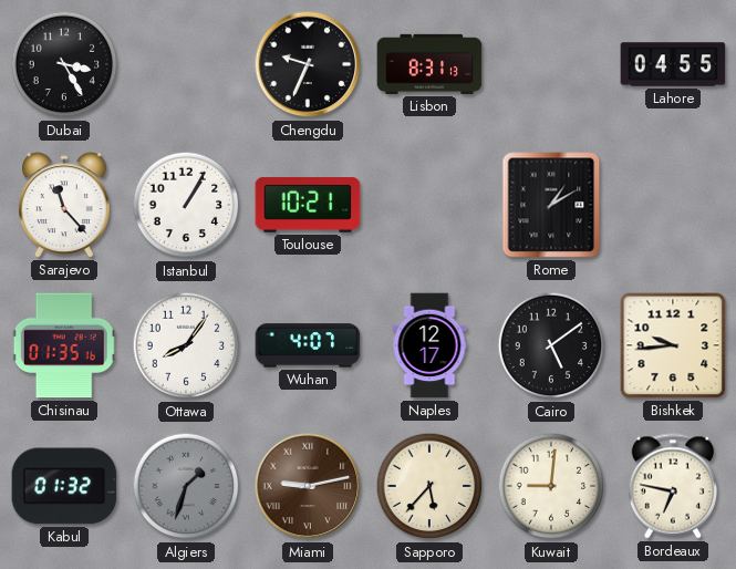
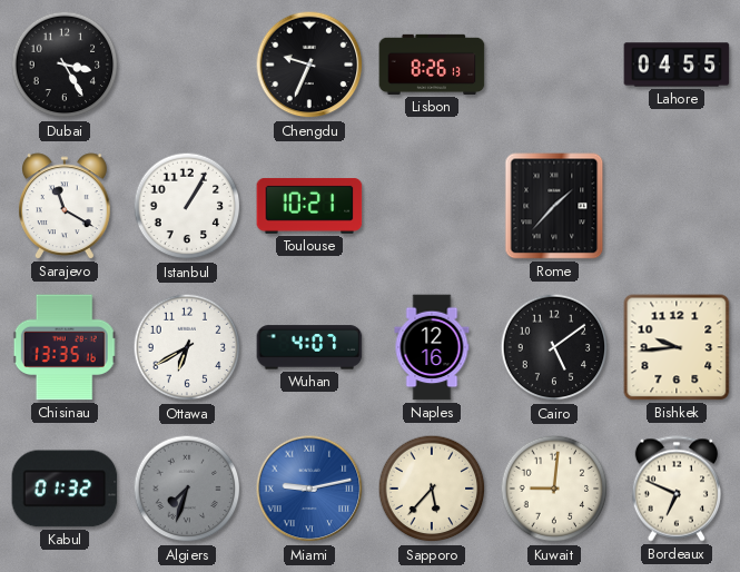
Lisbon: 8:31 -> 8:26 (432, 65)
Sarajevo: 11:23 -> 11:20 (65, 206)
Rome: 1:10 -> 1:37 (554, 206)
Chisinau: 01:35 -> 13:35 (65, 347)
Ottawa: 8:06 -> 6:40 (187, 347)
Naples: 12:17 -> 12:16 (432, 347)
Algiers: 1:33 -> 7:33 (187, 489)
Miami dial: brown -> blue (309, 489)
Bordeaux: 6:47 -> 6:49 (675, 489)
